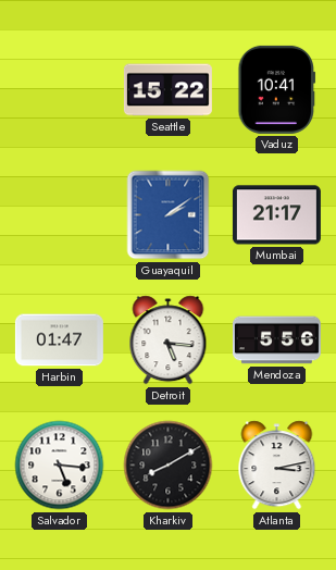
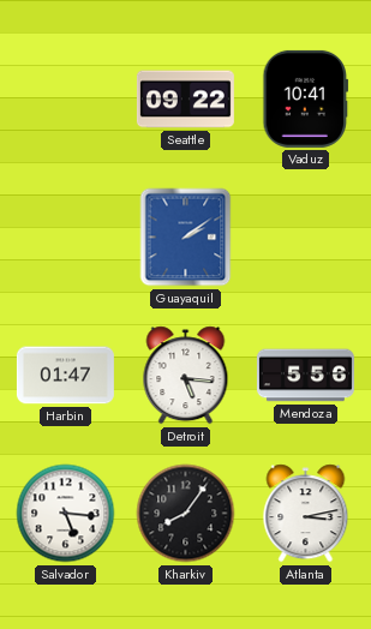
Seattle: 15:22 -> 09:22 (185, 100)
Mumbai: 21:17 -> none (276, 215)
Kharkiv: 8:10 -> 8:06 (186, 514)
